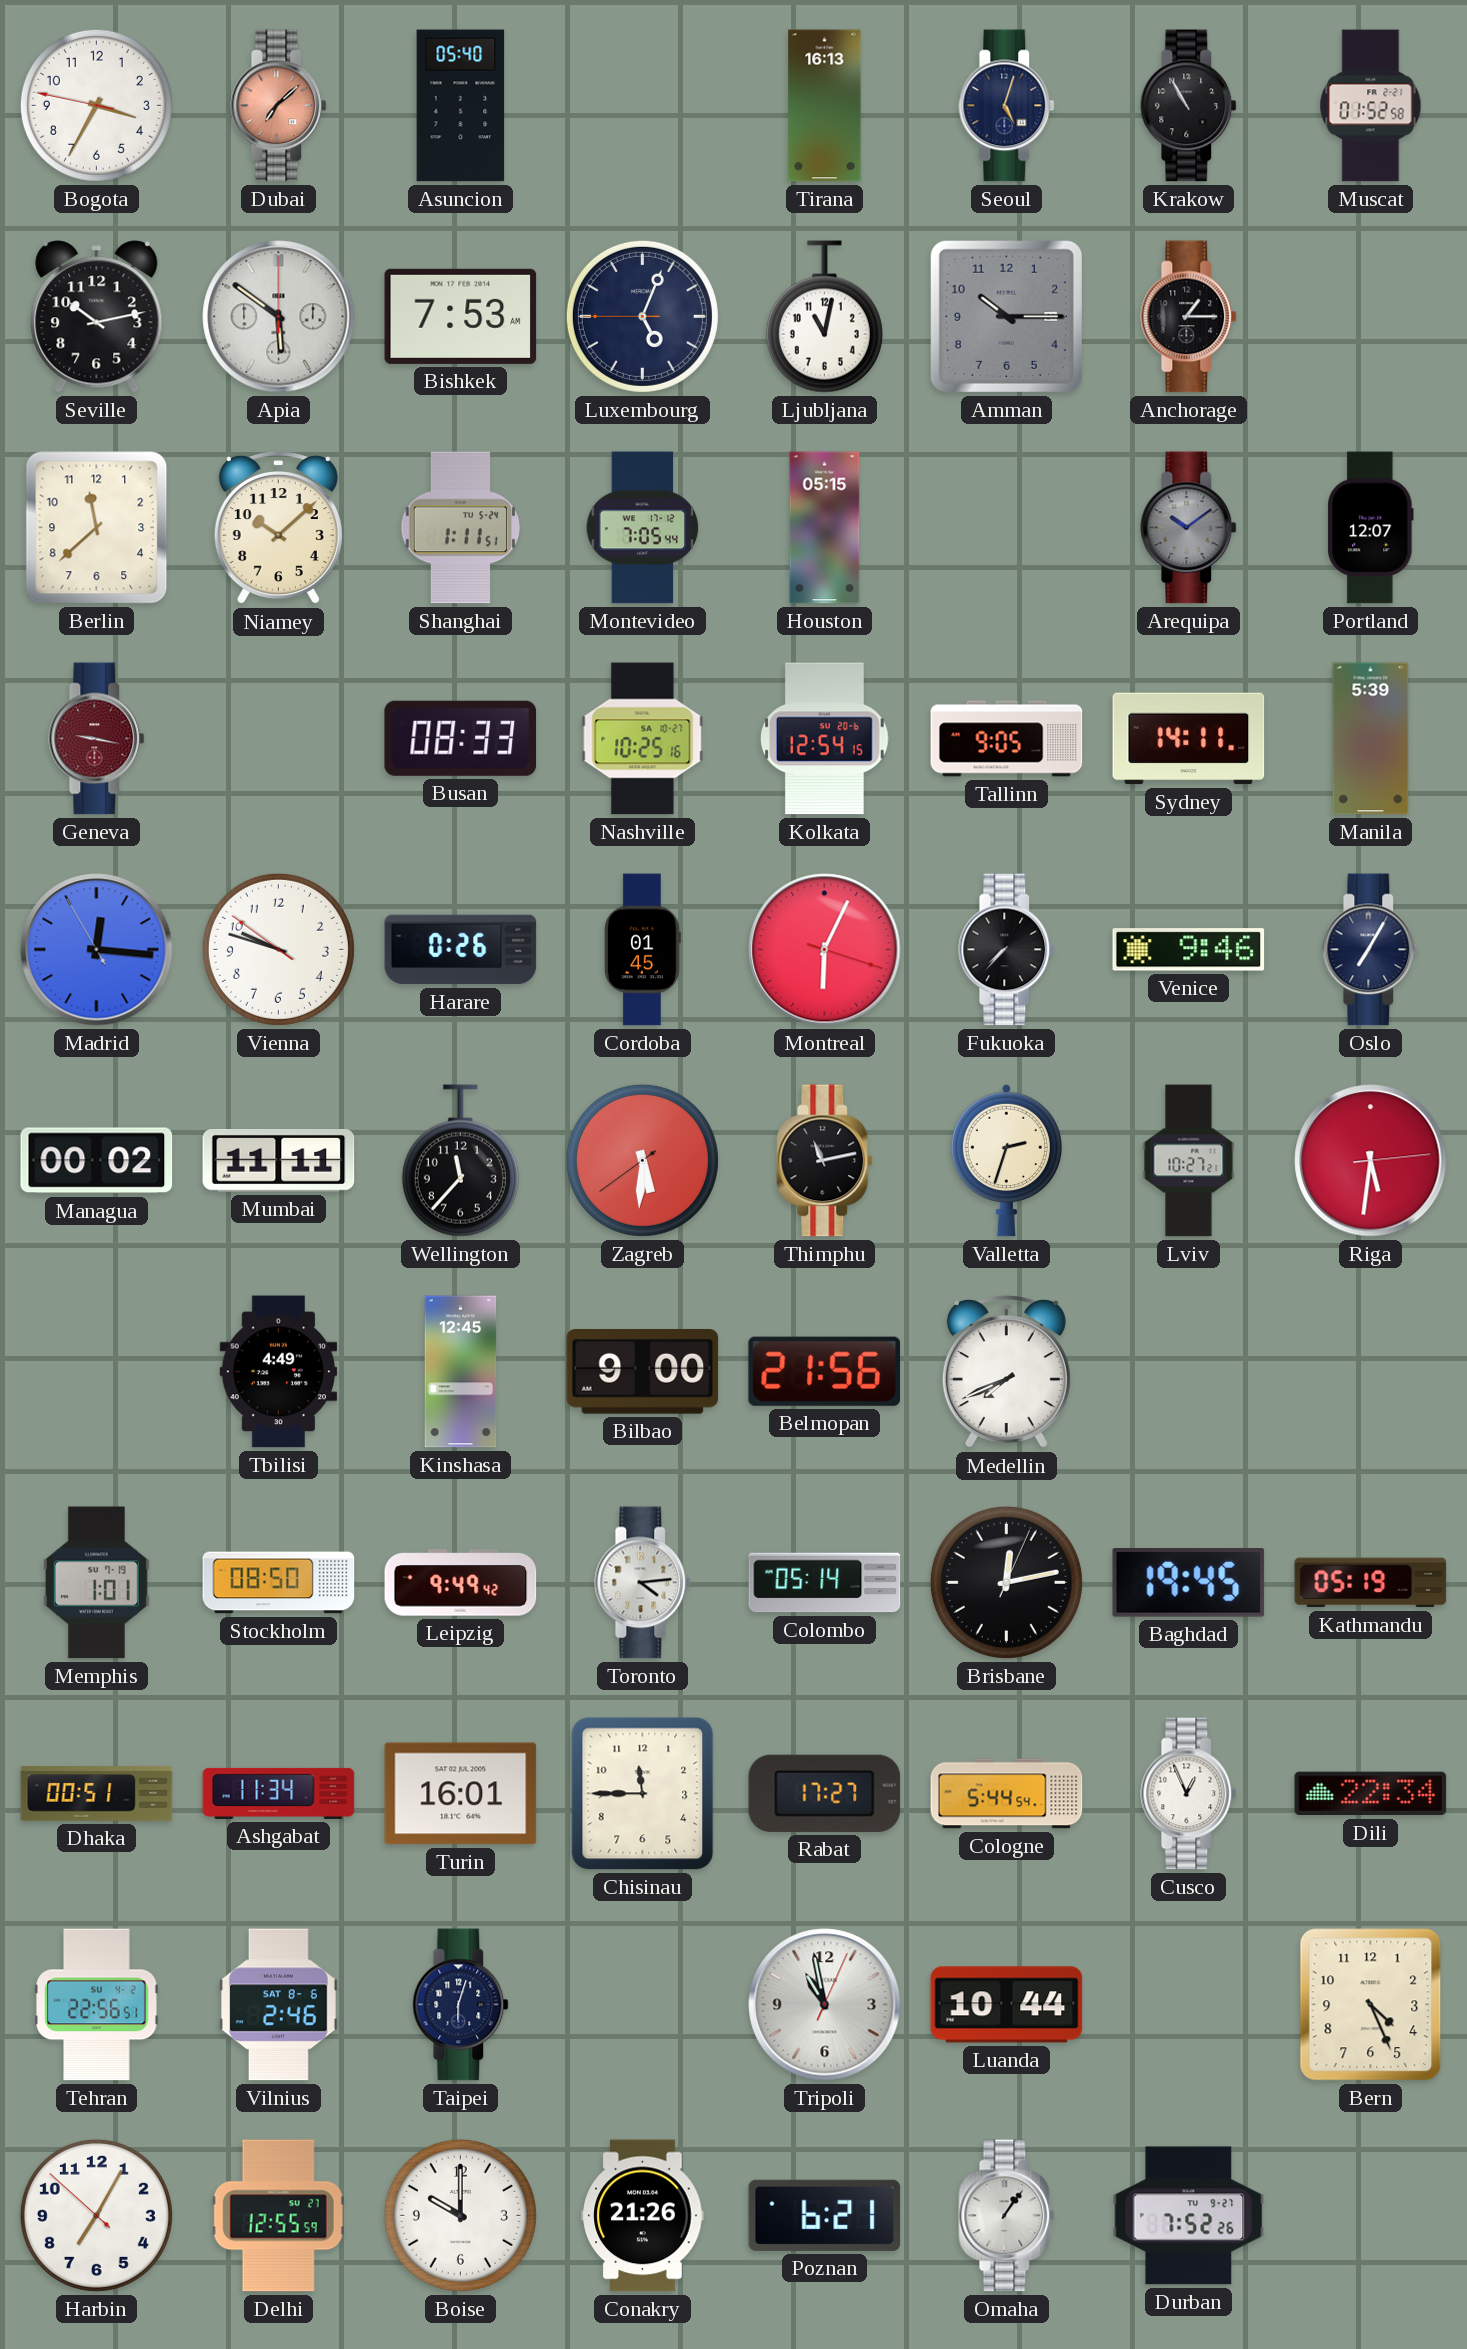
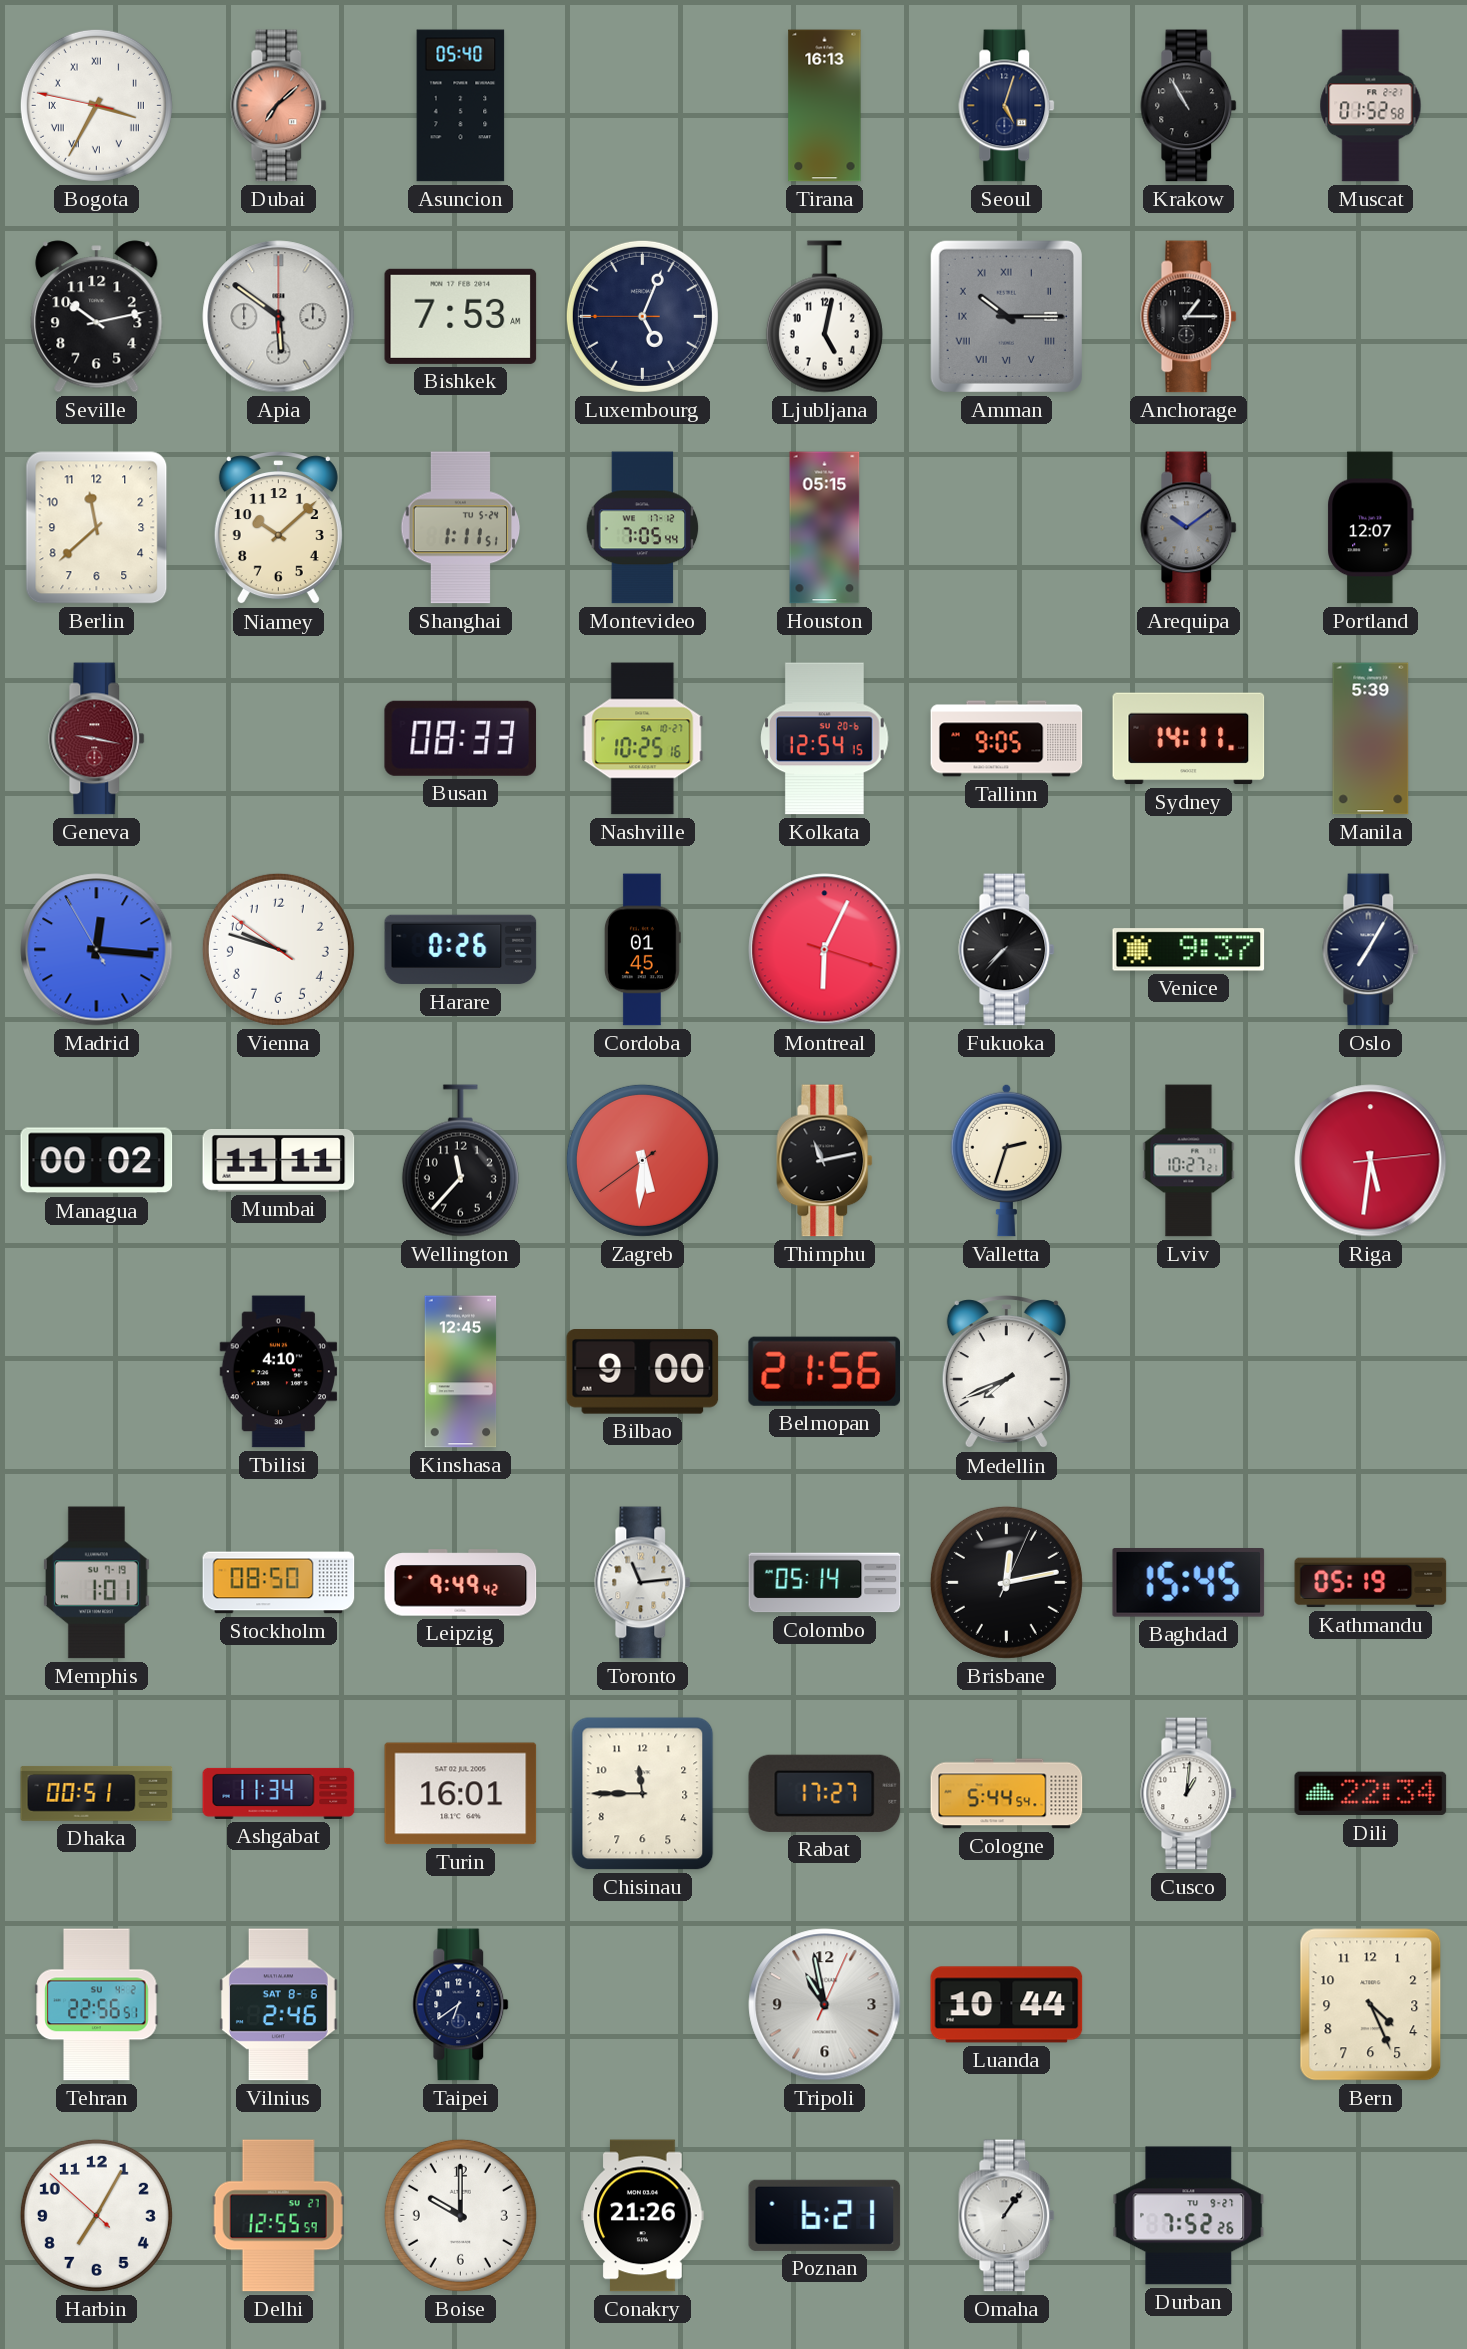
Bogota numerals: Arabic -> Roman (96, 105)
Ljubljana: 11:02 -> 5:02 (824, 317)
Amman numerals: Arabic -> Roman (1006, 316)
Venice: 9:46 -> 9:37 (1189, 950)
Tbilisi: 4:49 -> 4:10 (279, 1372)
Toronto: 4:14 -> 11:14 (643, 1583)
Baghdad: 19:45 -> 15:45 (1189, 1583)
Cusco: 12:56 -> 1:01 (1189, 1794)
Taipei: 6:03 -> 6:39 (461, 2005)
